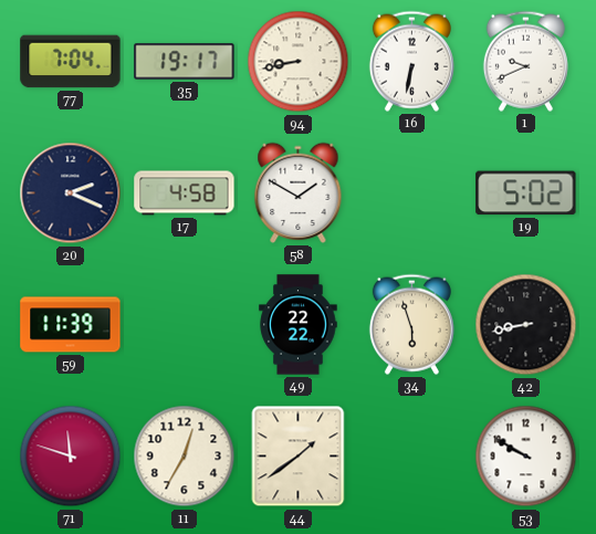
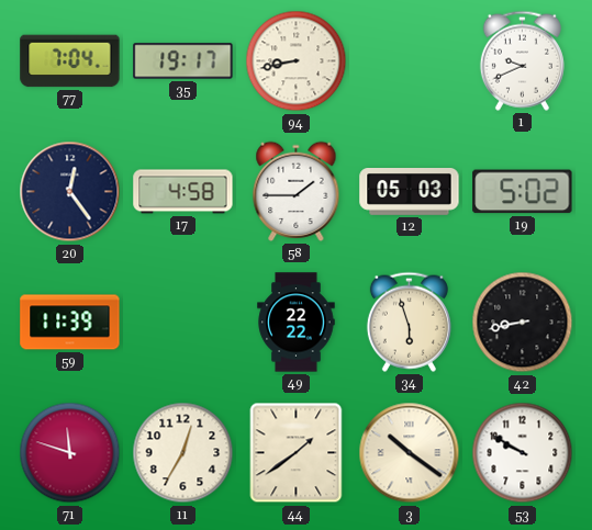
16: 6:32 -> none (411, 61)
20: 2:19 -> 12:24 (70, 192)
58: 1:50 -> 1:45 (297, 191)
12: none -> 05:03 (410, 192)
3: none -> 10:21 (410, 453)
